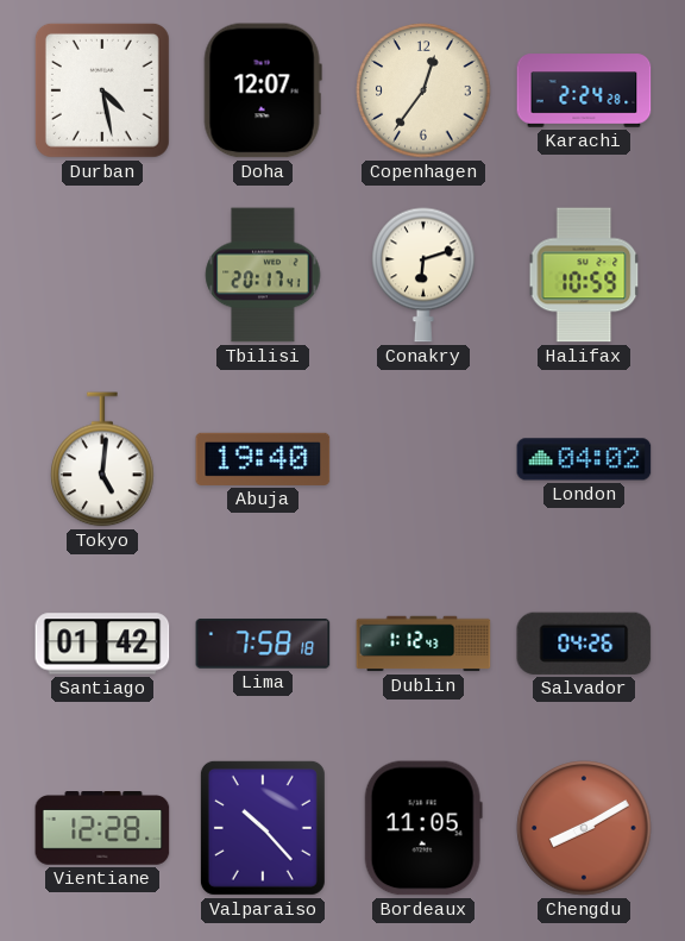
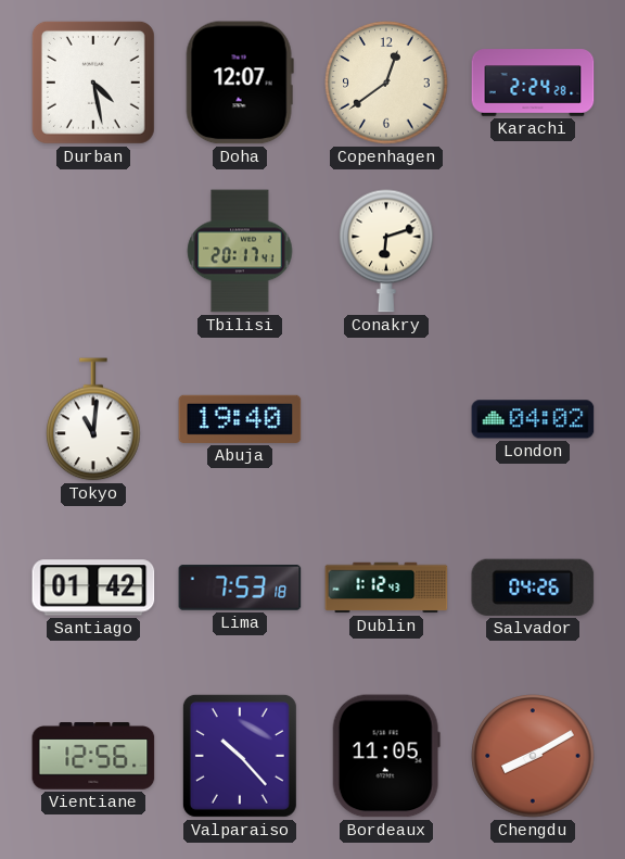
Copenhagen: 12:36 -> 12:39 (386, 83)
Halifax: 10:59 -> none (584, 275)
Tokyo: 5:01 -> 11:01 (93, 419)
Lima: 7:58 -> 7:53 (240, 588)
Vientiane: 12:28 -> 12:56 (93, 757)
